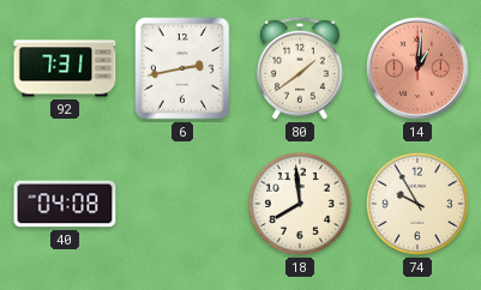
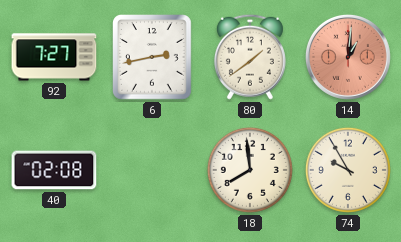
92: 7:31 -> 7:27 (54, 57)
40: 04:08 -> 02:08 (54, 170)
